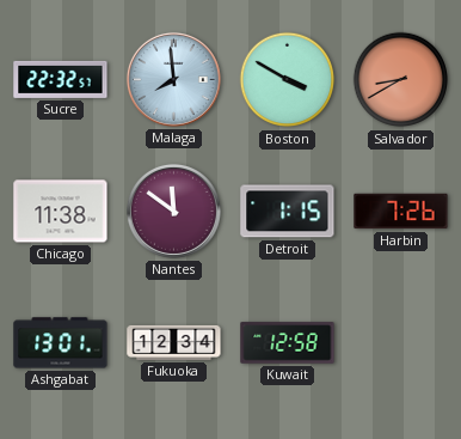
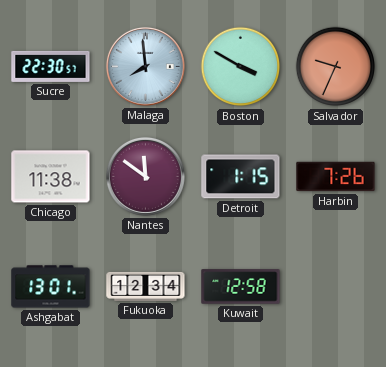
Sucre: 22:32 -> 22:30 (51, 66)
Salvador: 8:40 -> 9:34 (336, 67)
